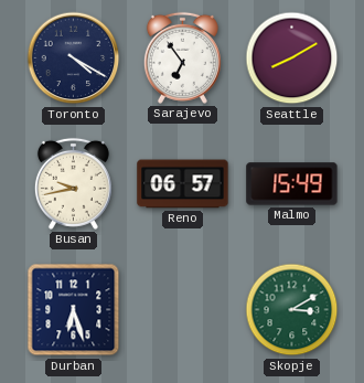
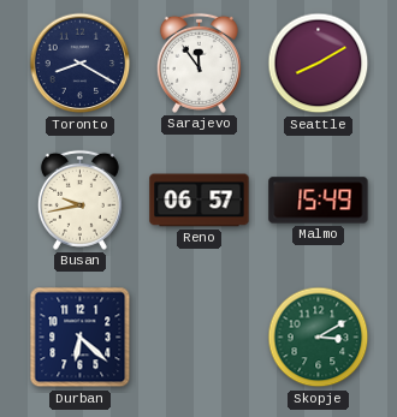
Toronto: 4:20 -> 8:20 (81, 64)
Sarajevo: 6:54 -> 11:54 (198, 62)
Durban: 6:27 -> 6:22 (81, 338)
